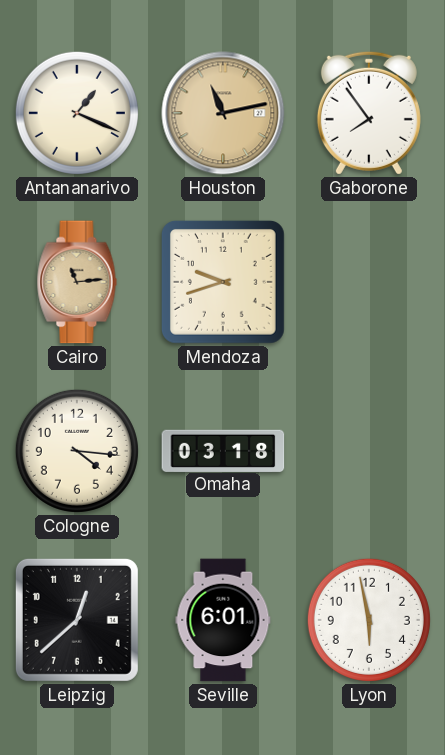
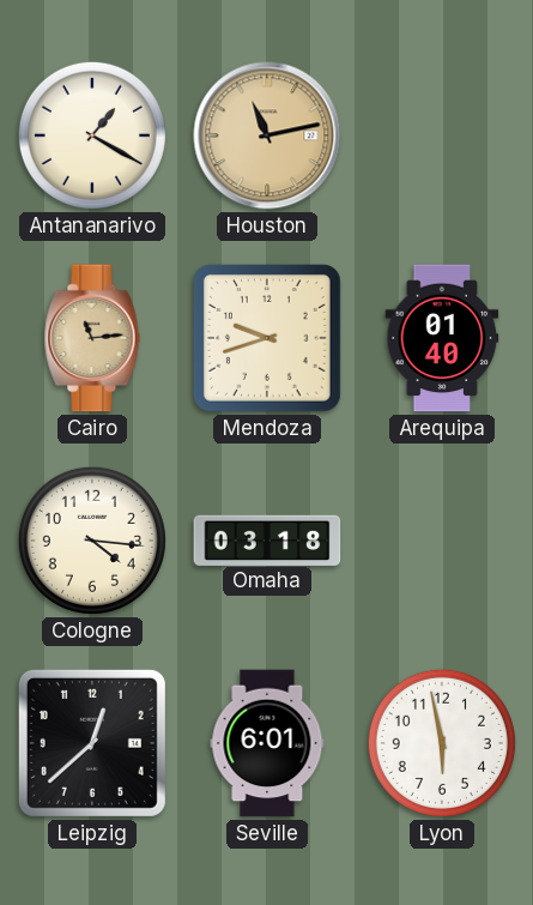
Antananarivo: 1:19 -> 1:20 (92, 135)
Gaborone: 7:54 -> none (369, 113)
Arequipa: none -> 01:40 (442, 338)
